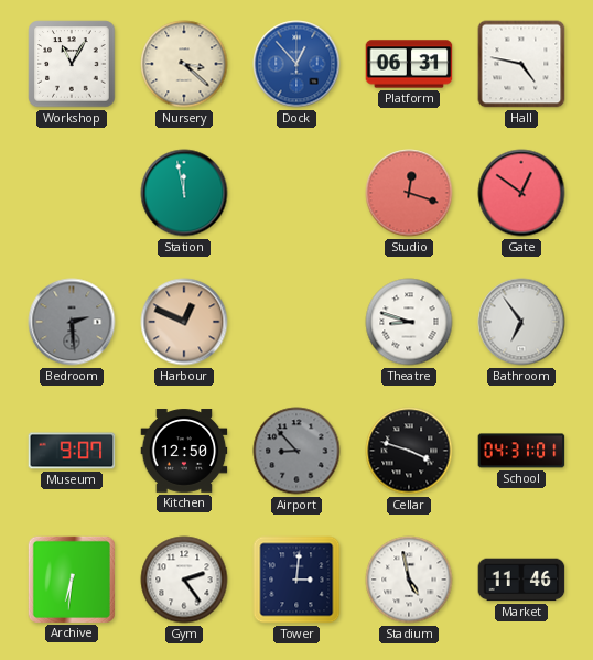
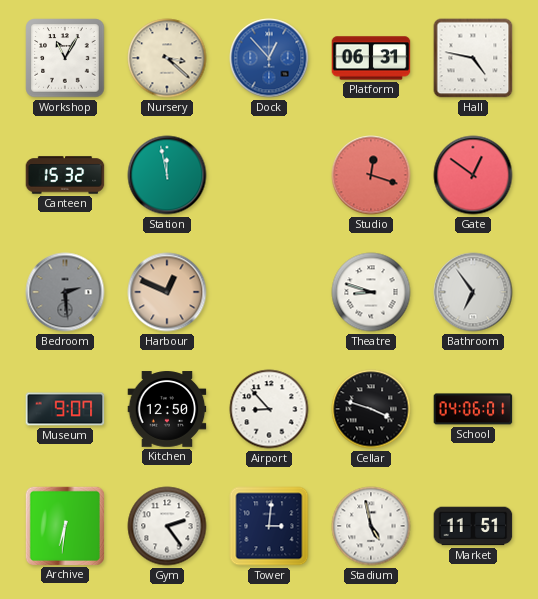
Canteen: none -> 15:32 (65, 175)
Airport dial: grey -> white (269, 409)
School: 04:31 -> 04:06 (473, 409)
Market: 11:46 -> 11:51 (473, 526)
